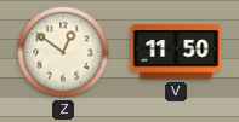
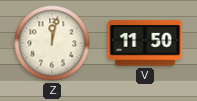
Z: 12:51 -> 12:02 (52, 43)
